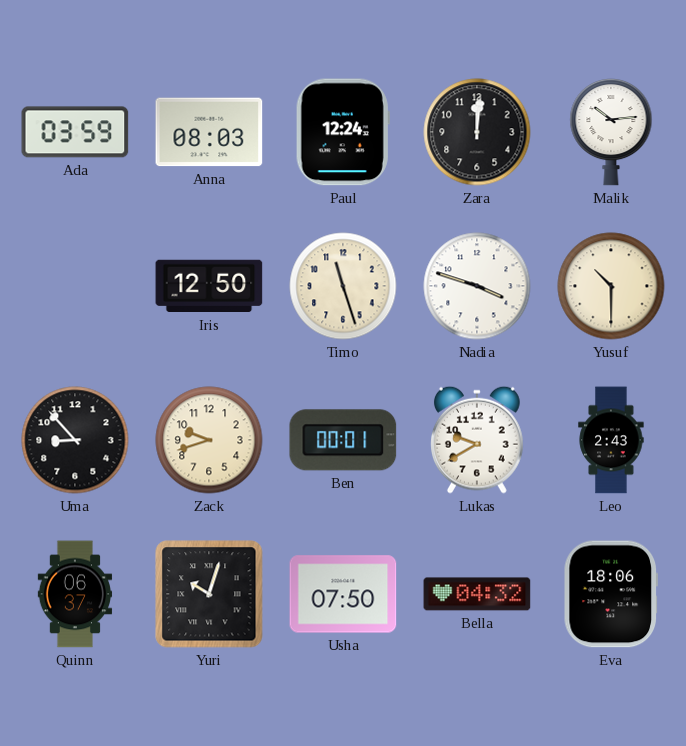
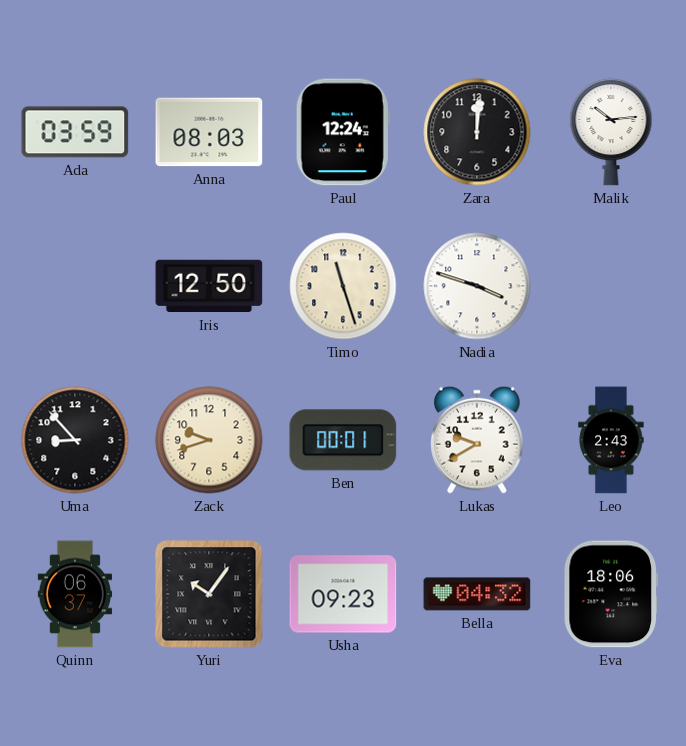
Yusuf: 10:30 -> none (611, 286)
Yuri: 10:03 -> 10:06 (209, 594)
Usha: 07:50 -> 09:23 (343, 594)
